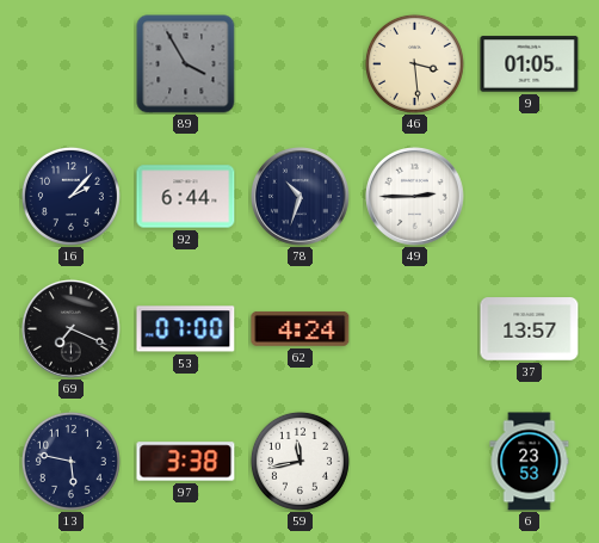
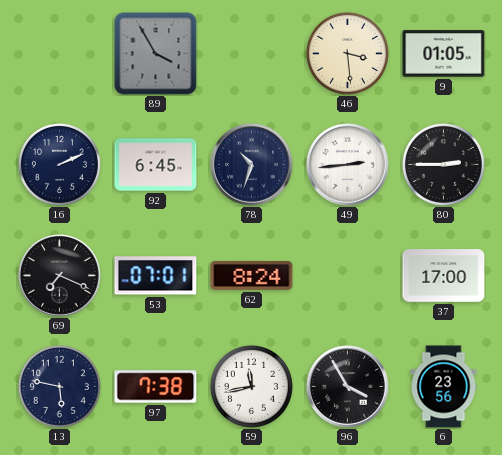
16: 2:07 -> 2:11 (59, 164)
92: 6:44 -> 6:45 (156, 165)
49: 2:45 -> 2:44 (348, 165)
80: none -> 2:45 (443, 164)
53: 07:00 -> 07:01 (156, 276)
62: 4:24 -> 8:24 (252, 275)
37: 13:57 -> 17:00 (444, 276)
97: 3:38 -> 7:38 (156, 387)
96: none -> 3:55 (348, 387)
6: 23:53 -> 23:56 (444, 387)
